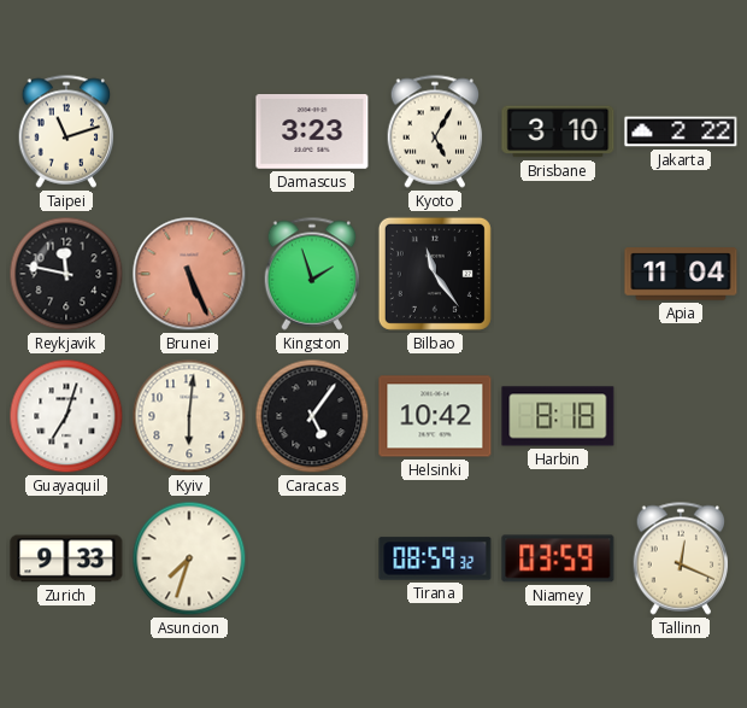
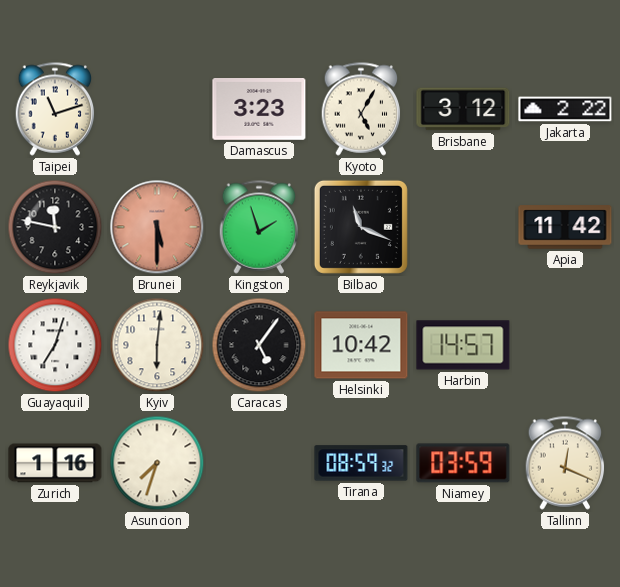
Brisbane: 3:10 -> 3:12 (463, 109)
Brunei: 5:26 -> 5:30 (157, 227)
Bilbao: 11:24 -> 11:19 (361, 227)
Apia: 11:04 -> 11:42 (565, 227)
Harbin: 8:18 -> 14:57 (463, 345)
Zurich: 9:33 -> 1:16 (55, 463)
